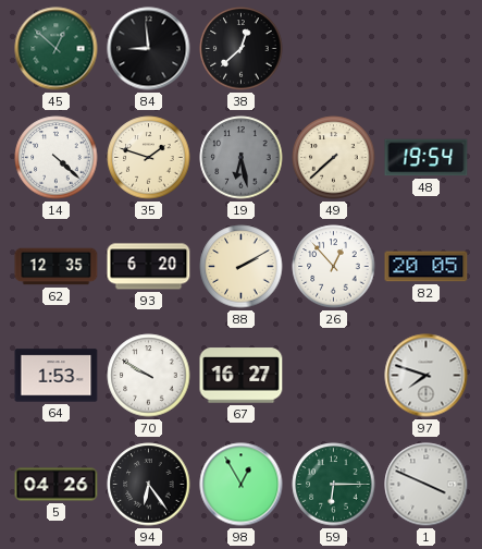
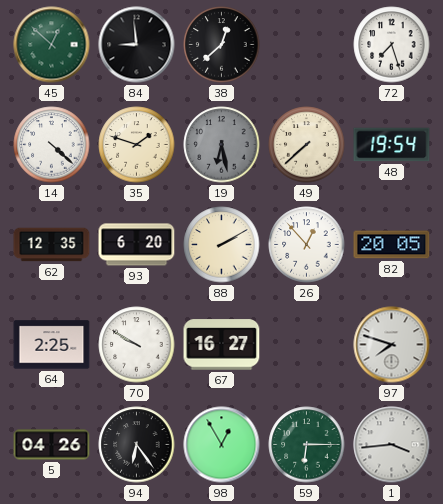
72: none -> 7:27 (392, 45)
64: 1:53 -> 2:25 (52, 345)
1: 3:49 -> 3:44 (392, 445)
